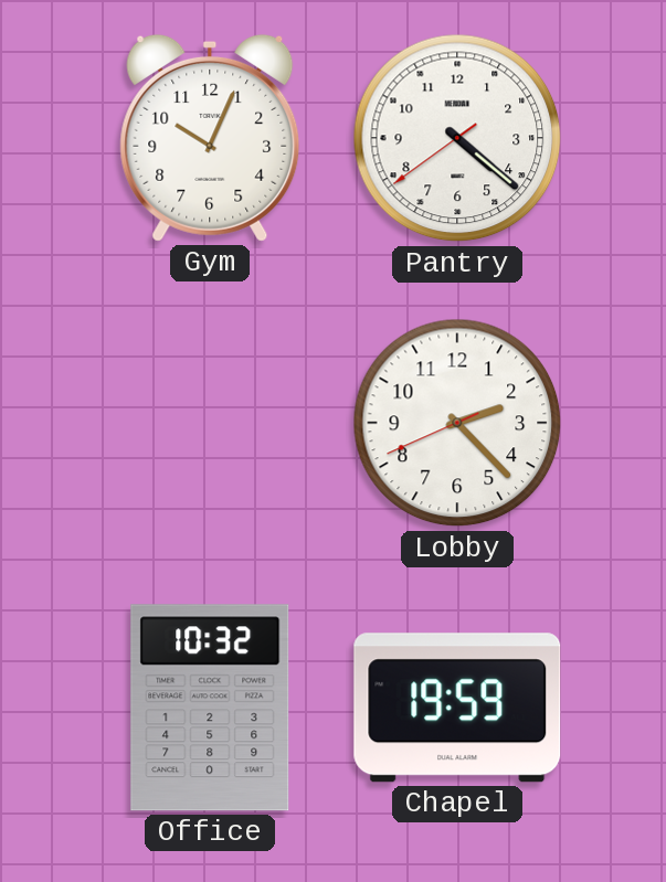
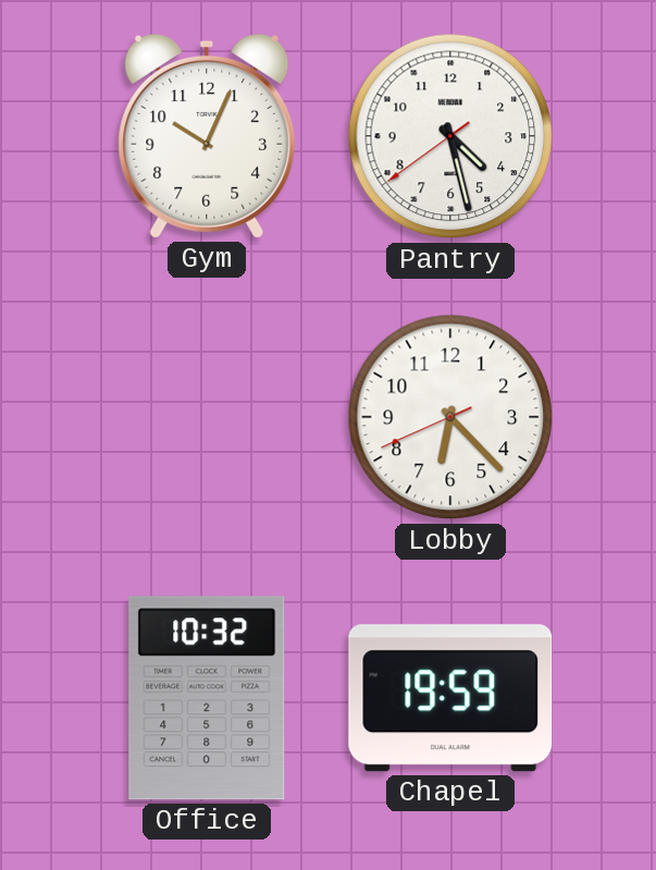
Pantry: 4:21 -> 4:27 (450, 136)
Lobby: 2:22 -> 6:22 (450, 417)
